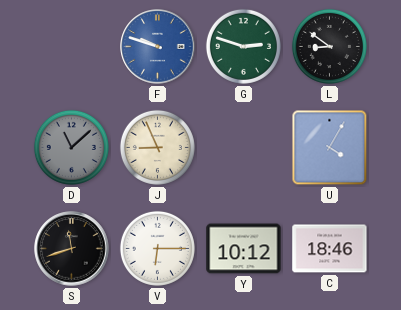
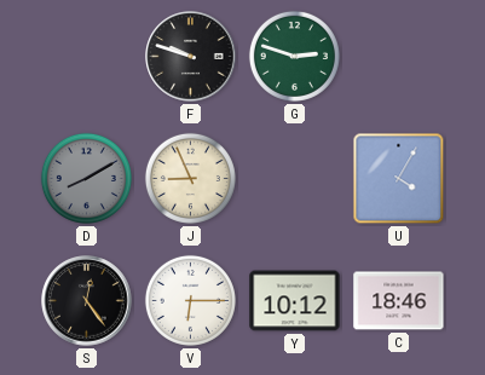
F dial: blue -> black (191, 57)
L: 8:51 -> none (329, 46)
D: 11:08 -> 8:10 (86, 178)
S: 11:42 -> 12:24 (87, 301)
